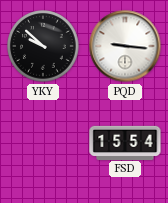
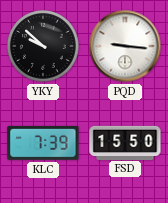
KLC: none -> 7:39 (43, 143)
FSD: 15:54 -> 15:50 (125, 142)
